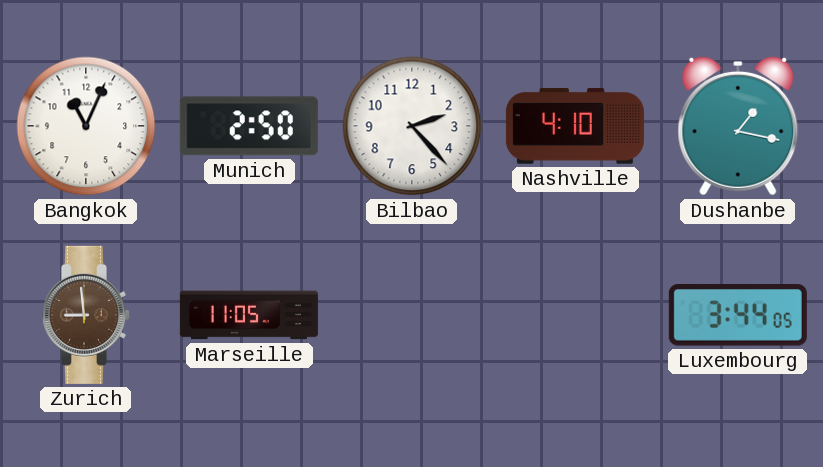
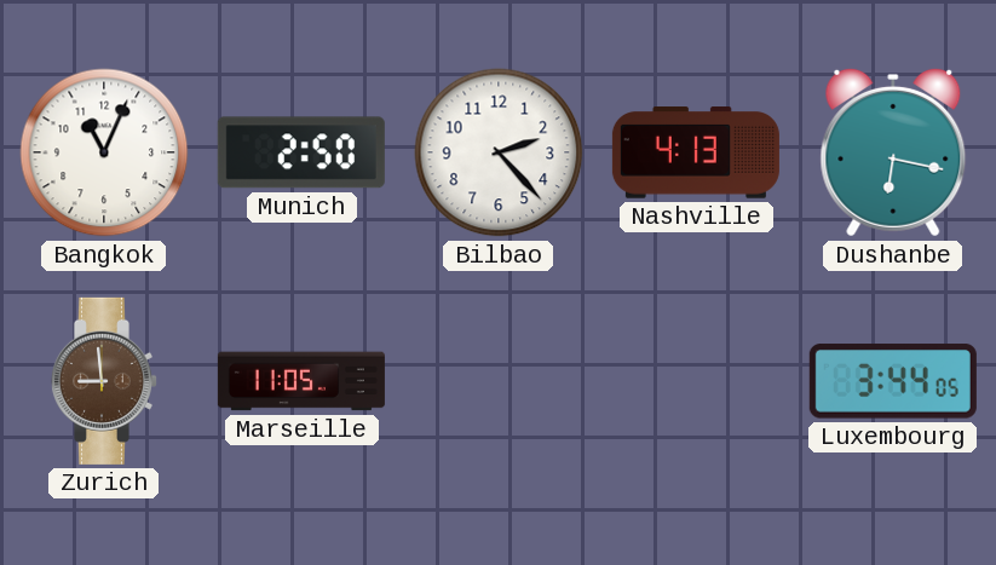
Nashville: 4:10 -> 4:13 (696, 152)
Dushanbe: 1:17 -> 6:17 (893, 152)
